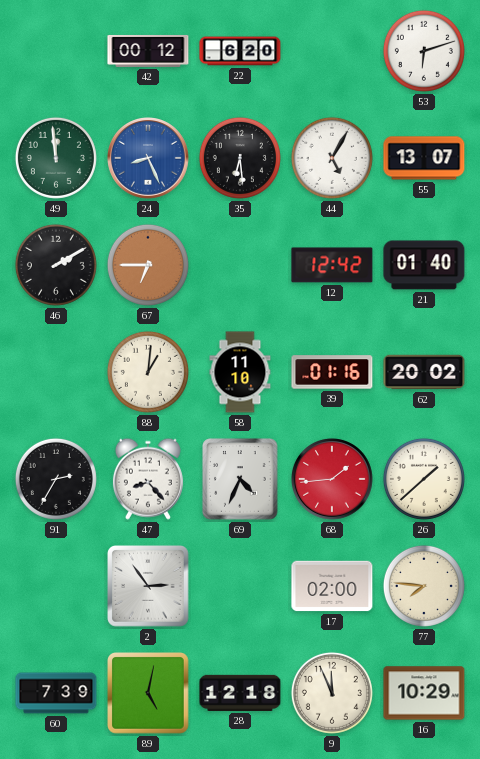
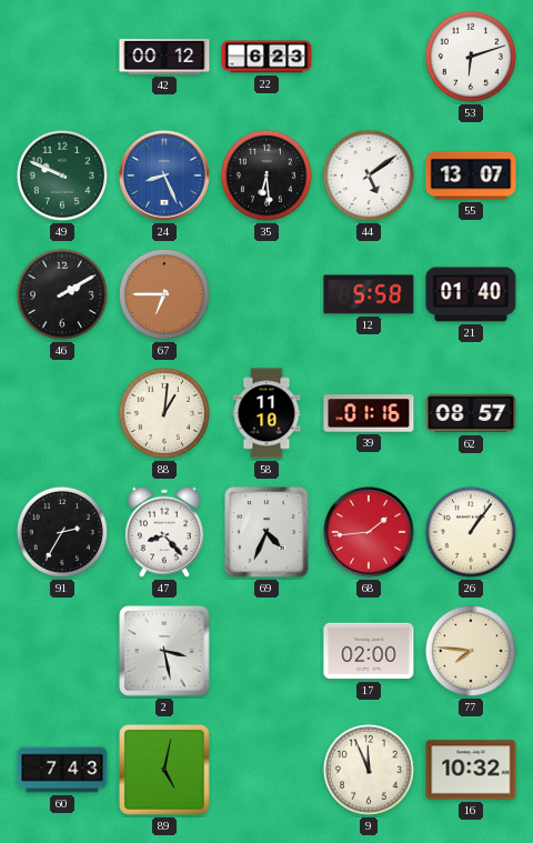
22: 6:20 -> 6:23 (266, 57)
49: 11:59 -> 9:49 (62, 175)
44: 5:05 -> 5:09 (369, 175)
12: 12:42 -> 5:58 (369, 294)
62: 20:02 -> 08:57 (471, 413)
26: 1:38 -> 1:06 (471, 532)
2: 2:54 -> 3:28 (164, 651)
60: 7:39 -> 7:43 (62, 770)
28: 12:18 -> none (240, 693)
16: 10:29 -> 10:32 (471, 770)
